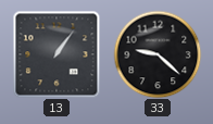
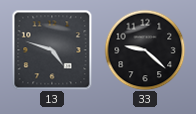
13: 1:06 -> 4:48 (52, 50)
